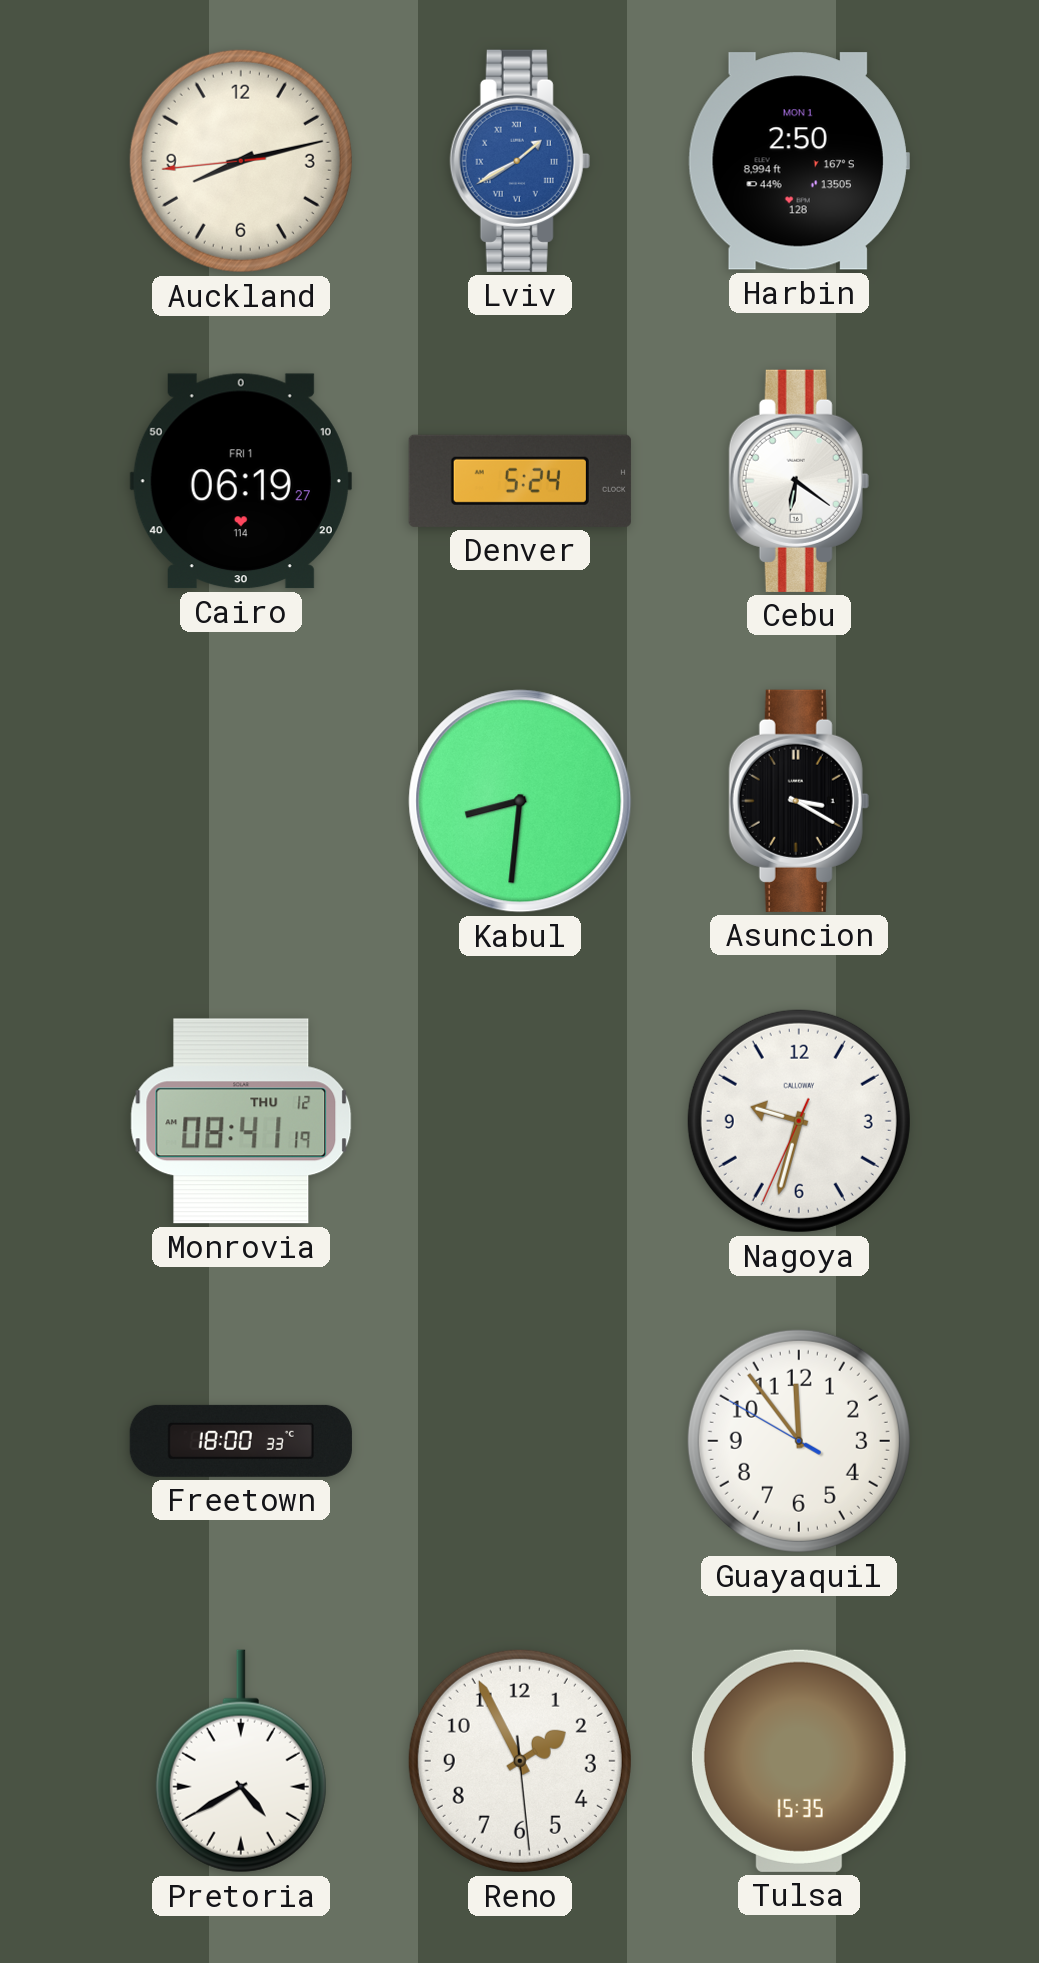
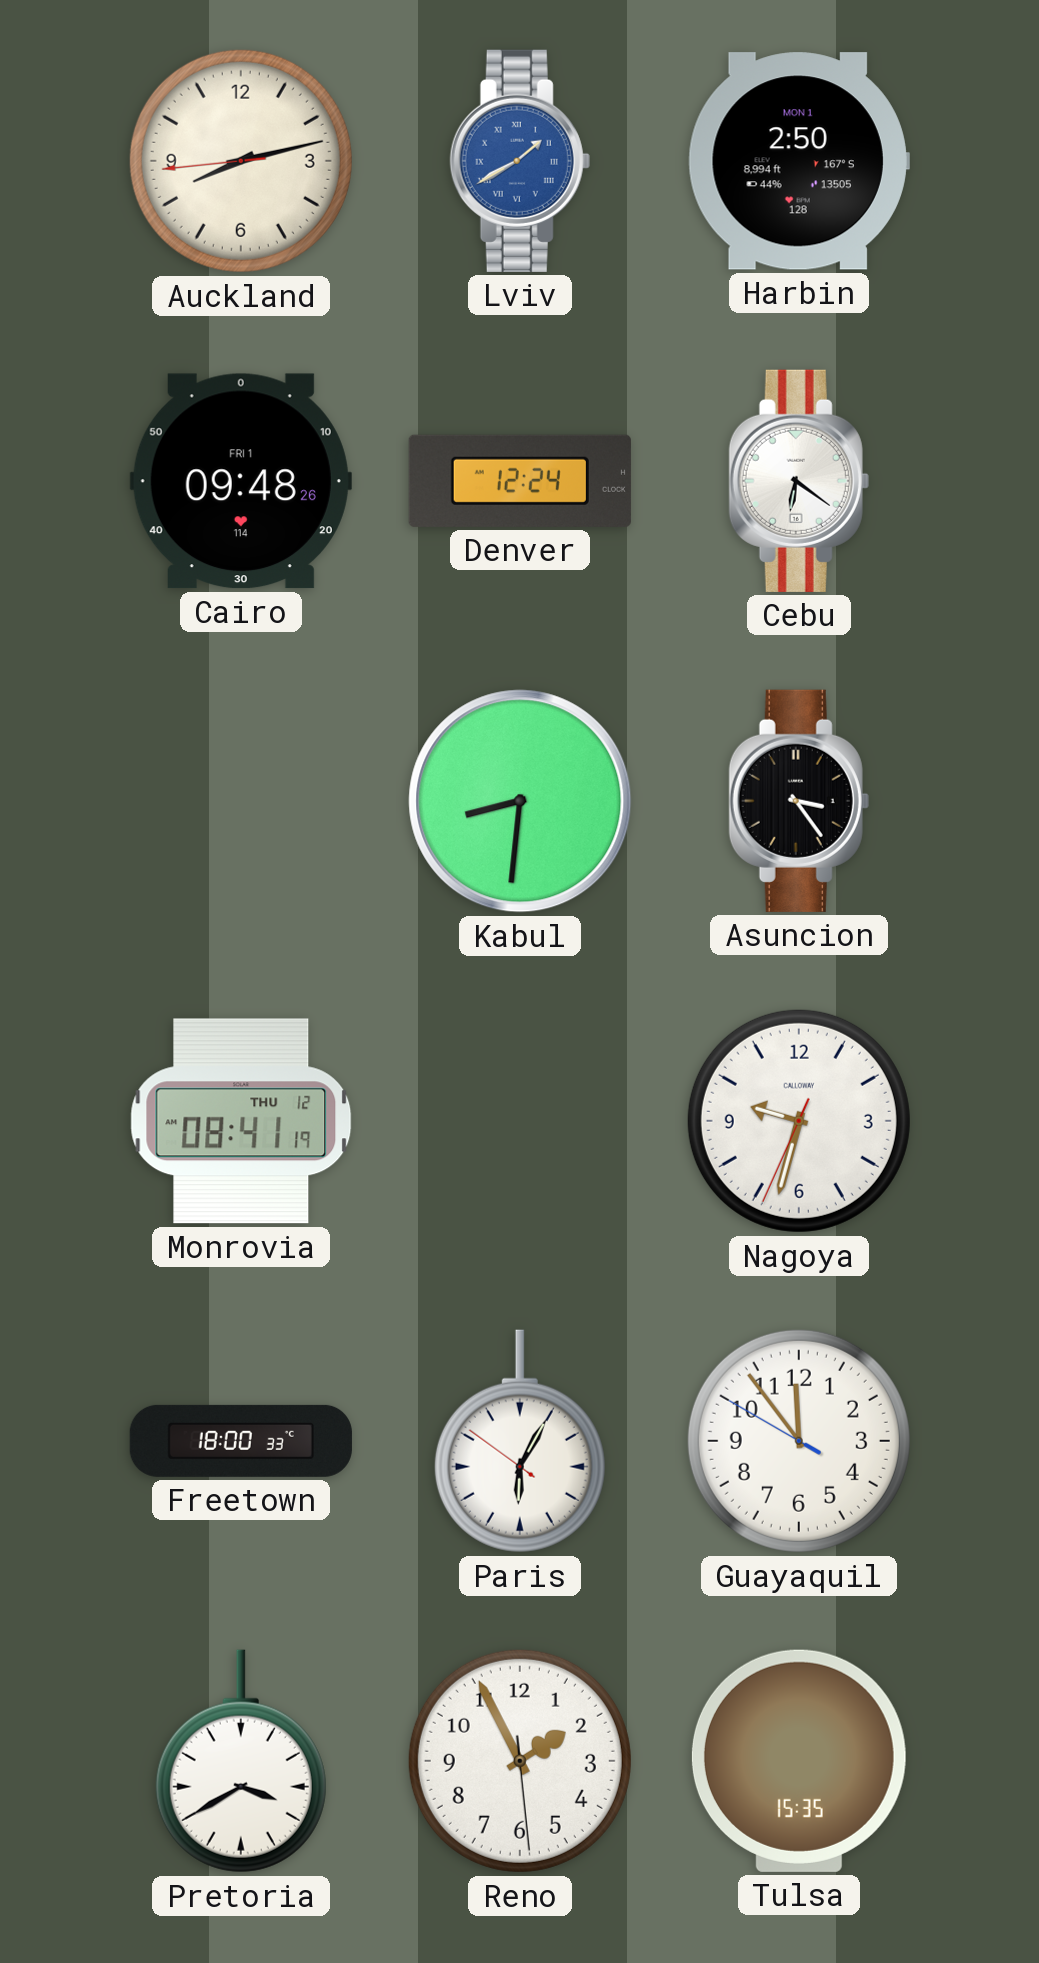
Cairo: 06:19 -> 09:48 (241, 481)
Denver: 5:24 -> 12:24 (520, 481)
Asuncion: 3:20 -> 3:24 (799, 801)
Paris: none -> 6:04 (520, 1441)
Pretoria: 4:40 -> 3:40 (241, 1761)
